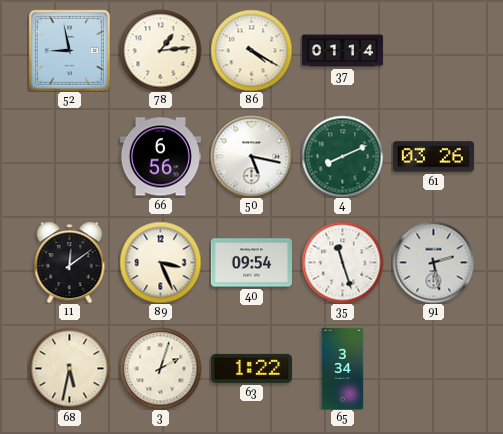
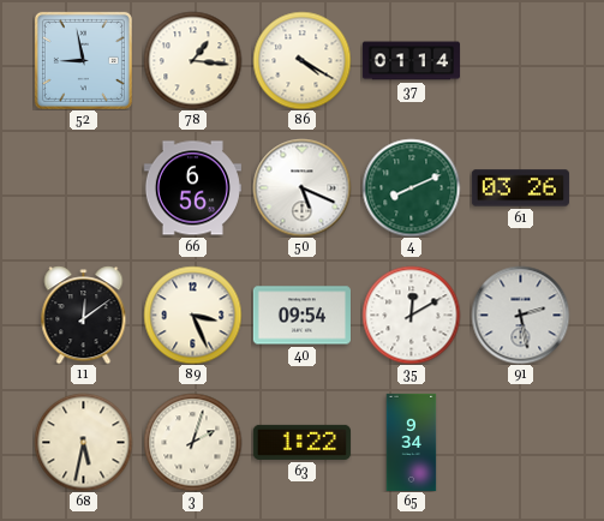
78: 1:14 -> 1:16 (192, 60)
50: 5:17 -> 5:19 (301, 187)
35: 11:27 -> 12:10 (411, 315)
65: 3:34 -> 9:34 (412, 442)
